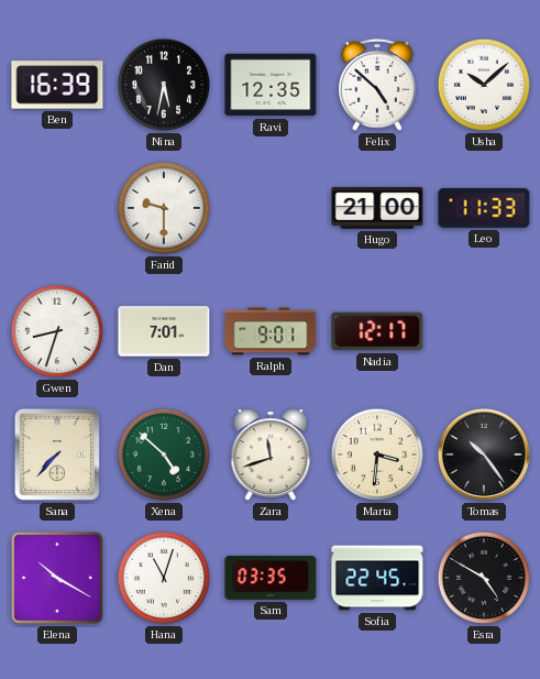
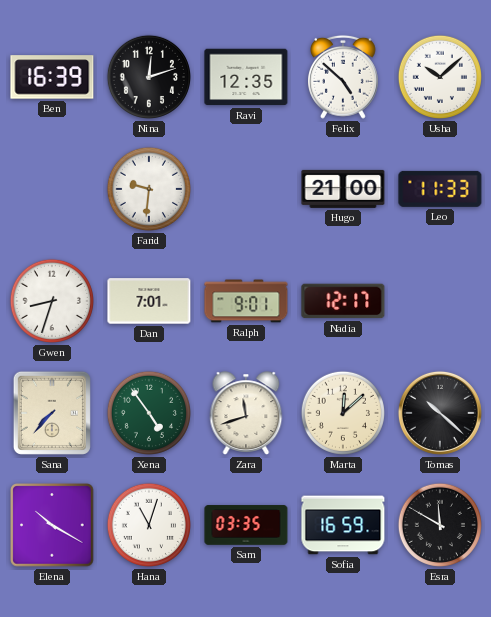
Nina: 5:32 -> 12:12 (149, 77)
Farid: 9:30 -> 9:31 (149, 189)
Xena: 4:52 -> 4:54 (149, 413)
Marta: 3:31 -> 12:08 (343, 413)
Tomas: 10:24 -> 10:22 (440, 413)
Sofia: 22:45 -> 16:59 (343, 525)
Esra: 4:50 -> 11:50 (440, 525)
